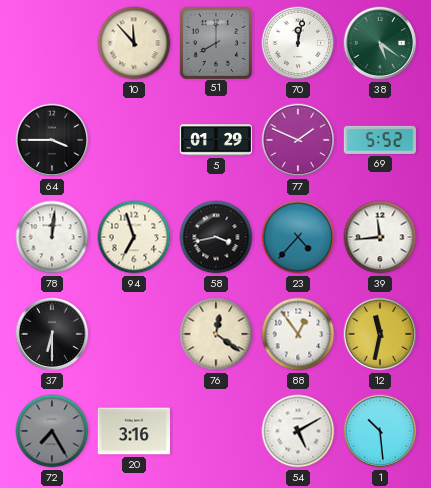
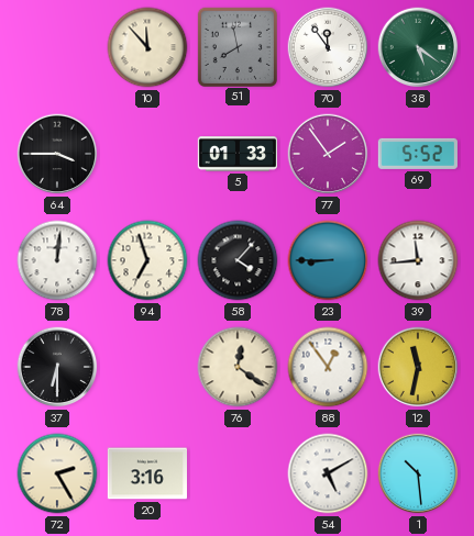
51: 8:00 -> 7:58 (236, 46)
70: 12:02 -> 11:54 (328, 47)
5: 01:29 -> 01:33 (236, 154)
77: 1:49 -> 1:54 (328, 154)
58: 3:43 -> 4:07 (238, 260)
23: 4:37 -> 8:45 (328, 260)
72: 7:25 -> 2:25 (57, 473)
72 dial: grey -> cream (57, 473)
